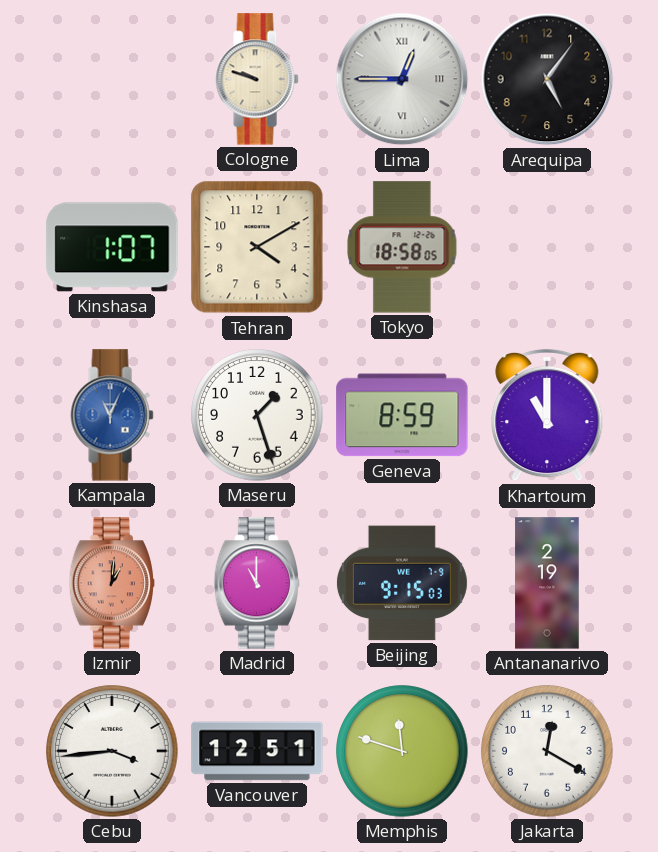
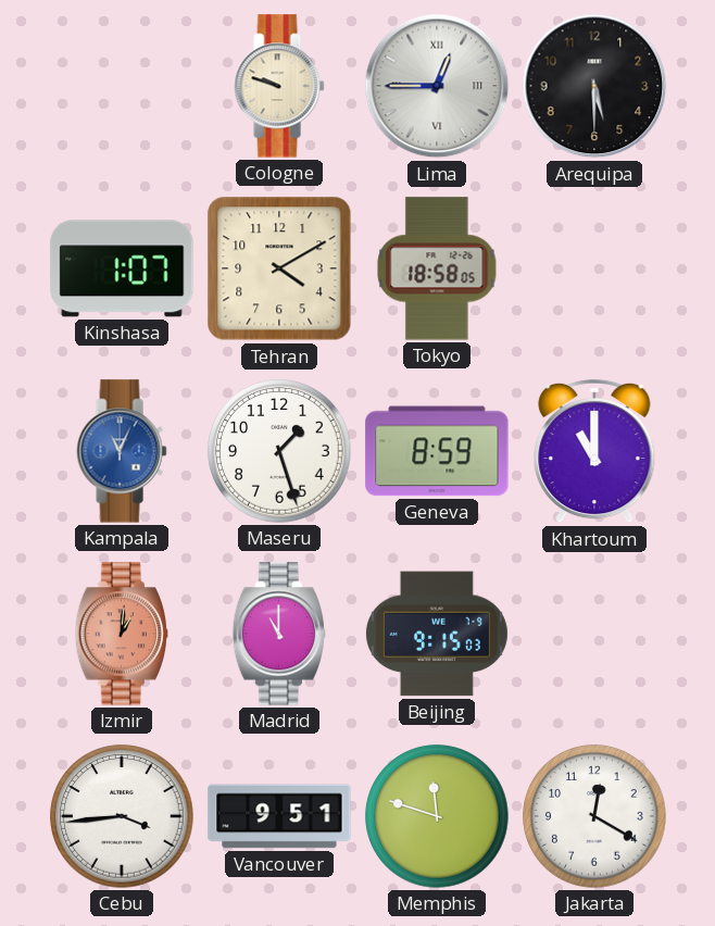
Arequipa: 5:06 -> 5:30 (594, 86)
Antananarivo: 2:19 -> none (547, 583)
Vancouver: 12:51 -> 9:51 (279, 816)
